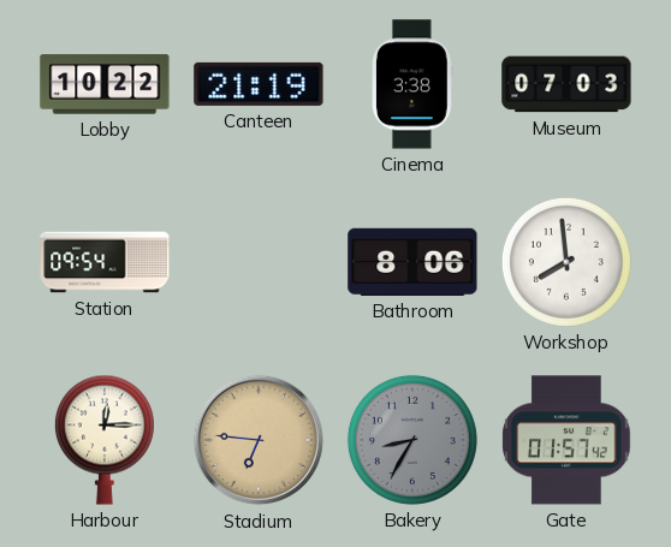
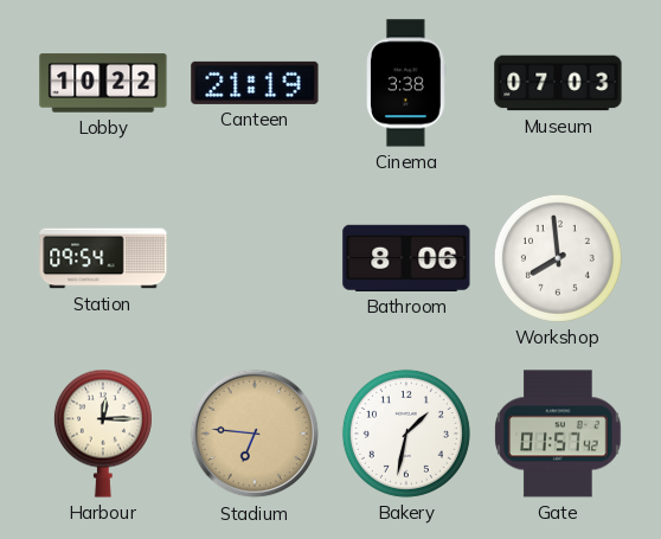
Bakery: 8:35 -> 1:32 (406, 434)
Bakery dial: grey -> white (406, 434)
